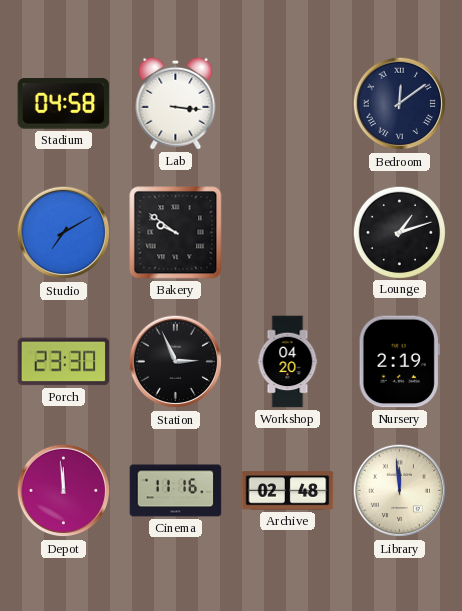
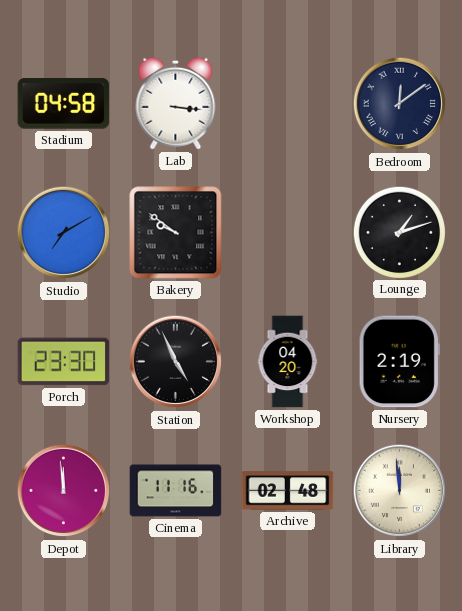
Station: 2:56 -> 4:56 (176, 362)
